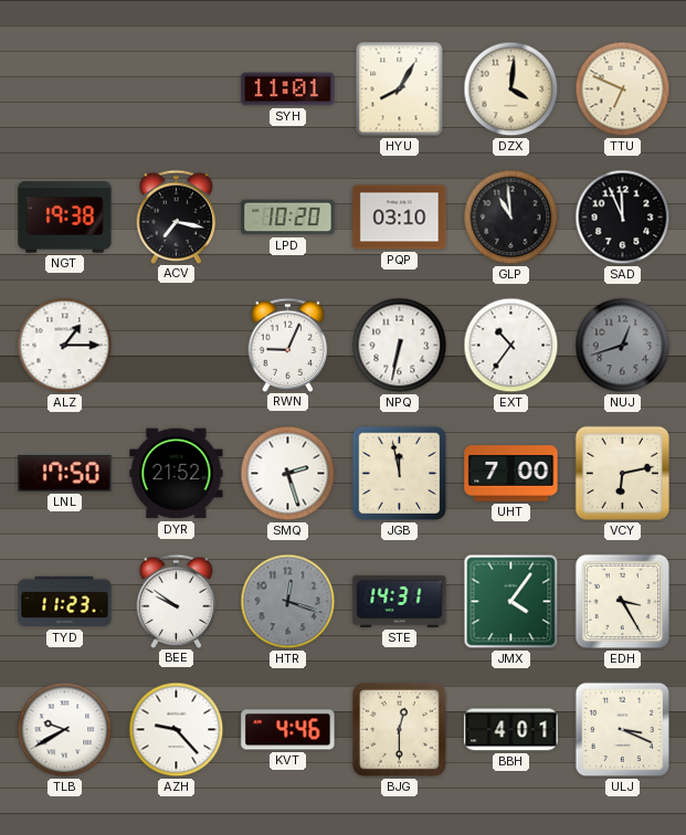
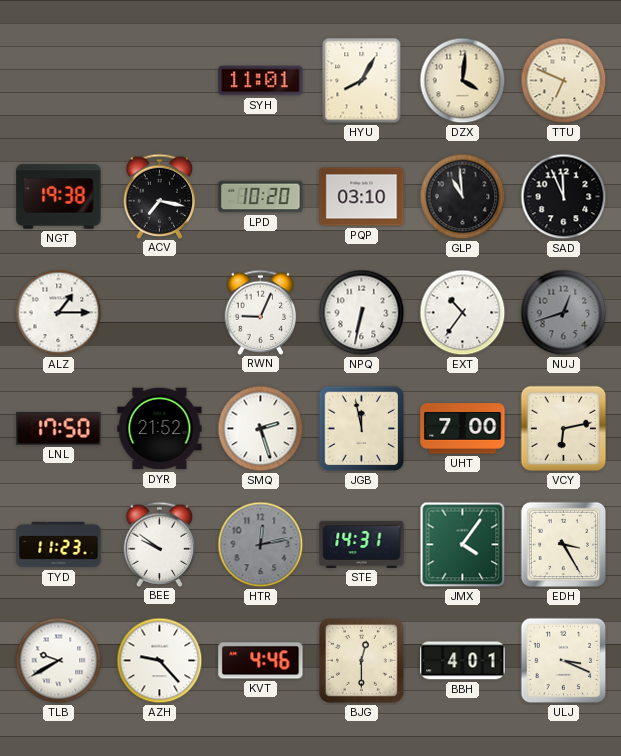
HTR: 12:18 -> 12:13 (261, 545)
